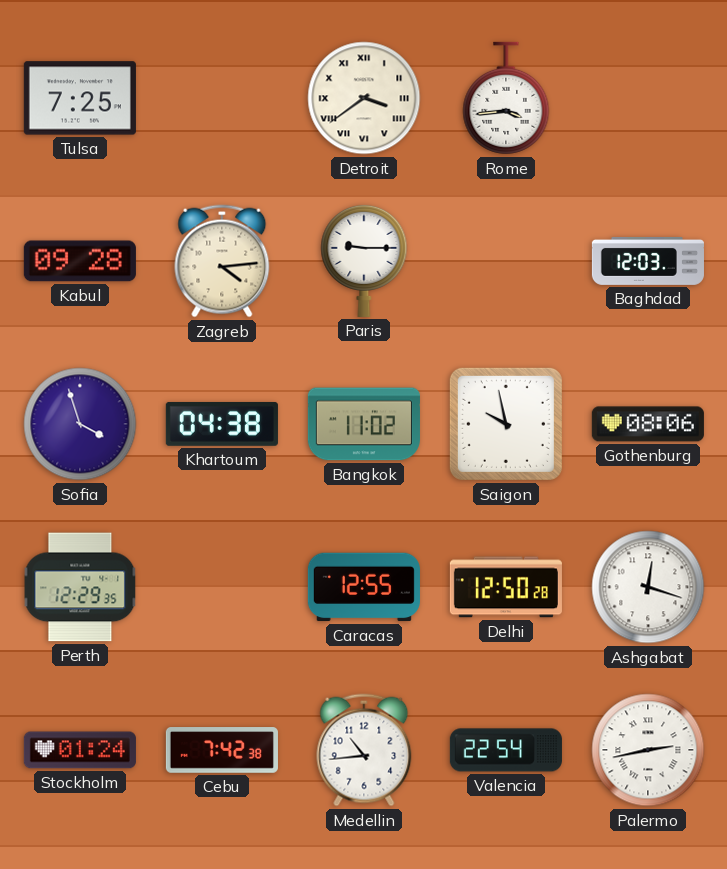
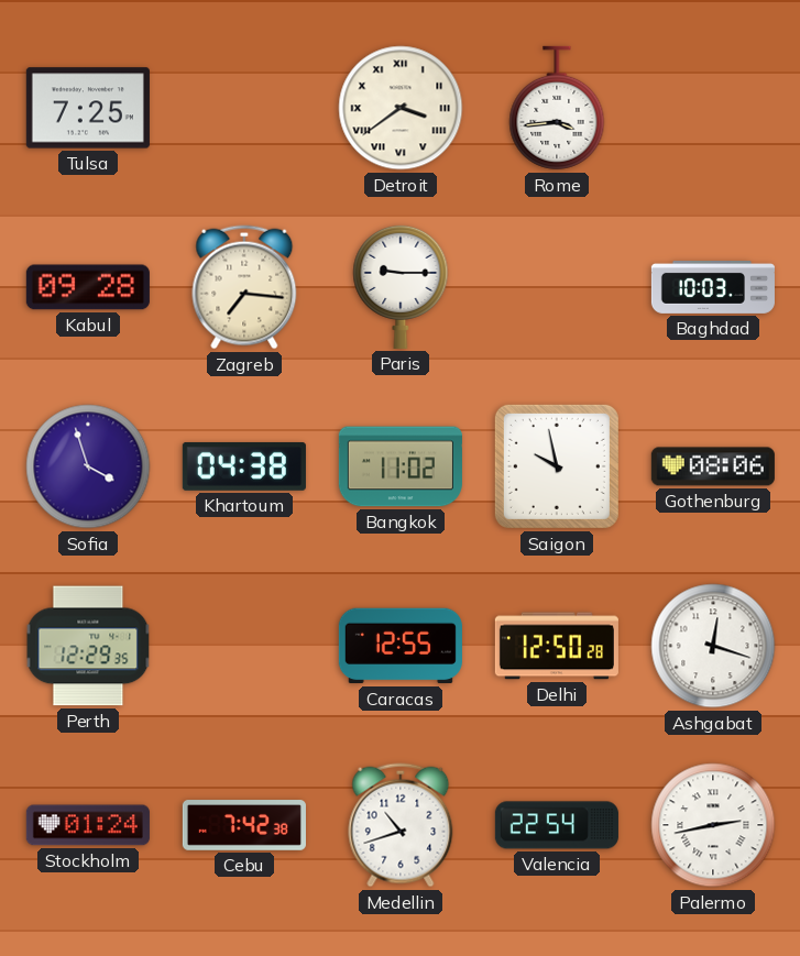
Zagreb: 4:14 -> 7:16 (244, 287)
Baghdad: 12:03 -> 10:03 (713, 287)
Medellin: 10:44 -> 10:42 (401, 825)
